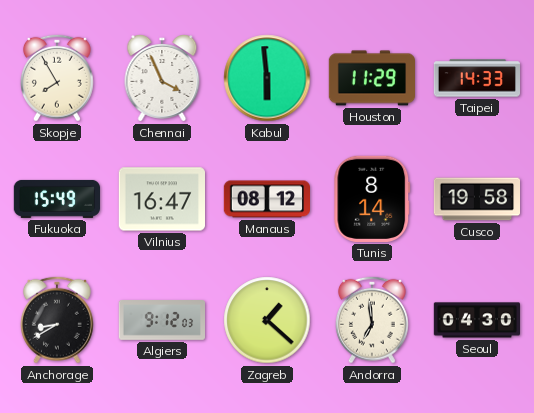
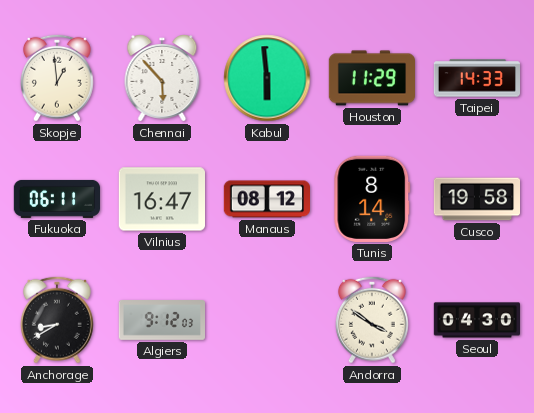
Skopje: 7:55 -> 12:59 (57, 78)
Chennai: 3:56 -> 5:53 (162, 78)
Fukuoka: 15:49 -> 06:11 (56, 199)
Zagreb: 1:22 -> none (267, 320)
Andorra: 6:59 -> 3:51 (372, 320)
